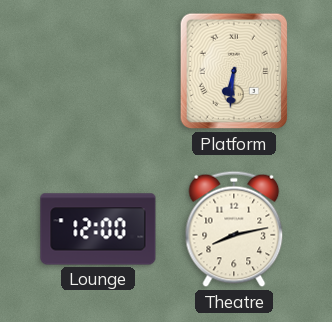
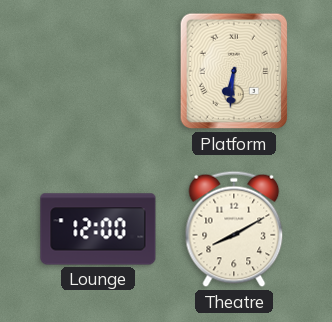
Theatre: 8:13 -> 8:10 (234, 229)
